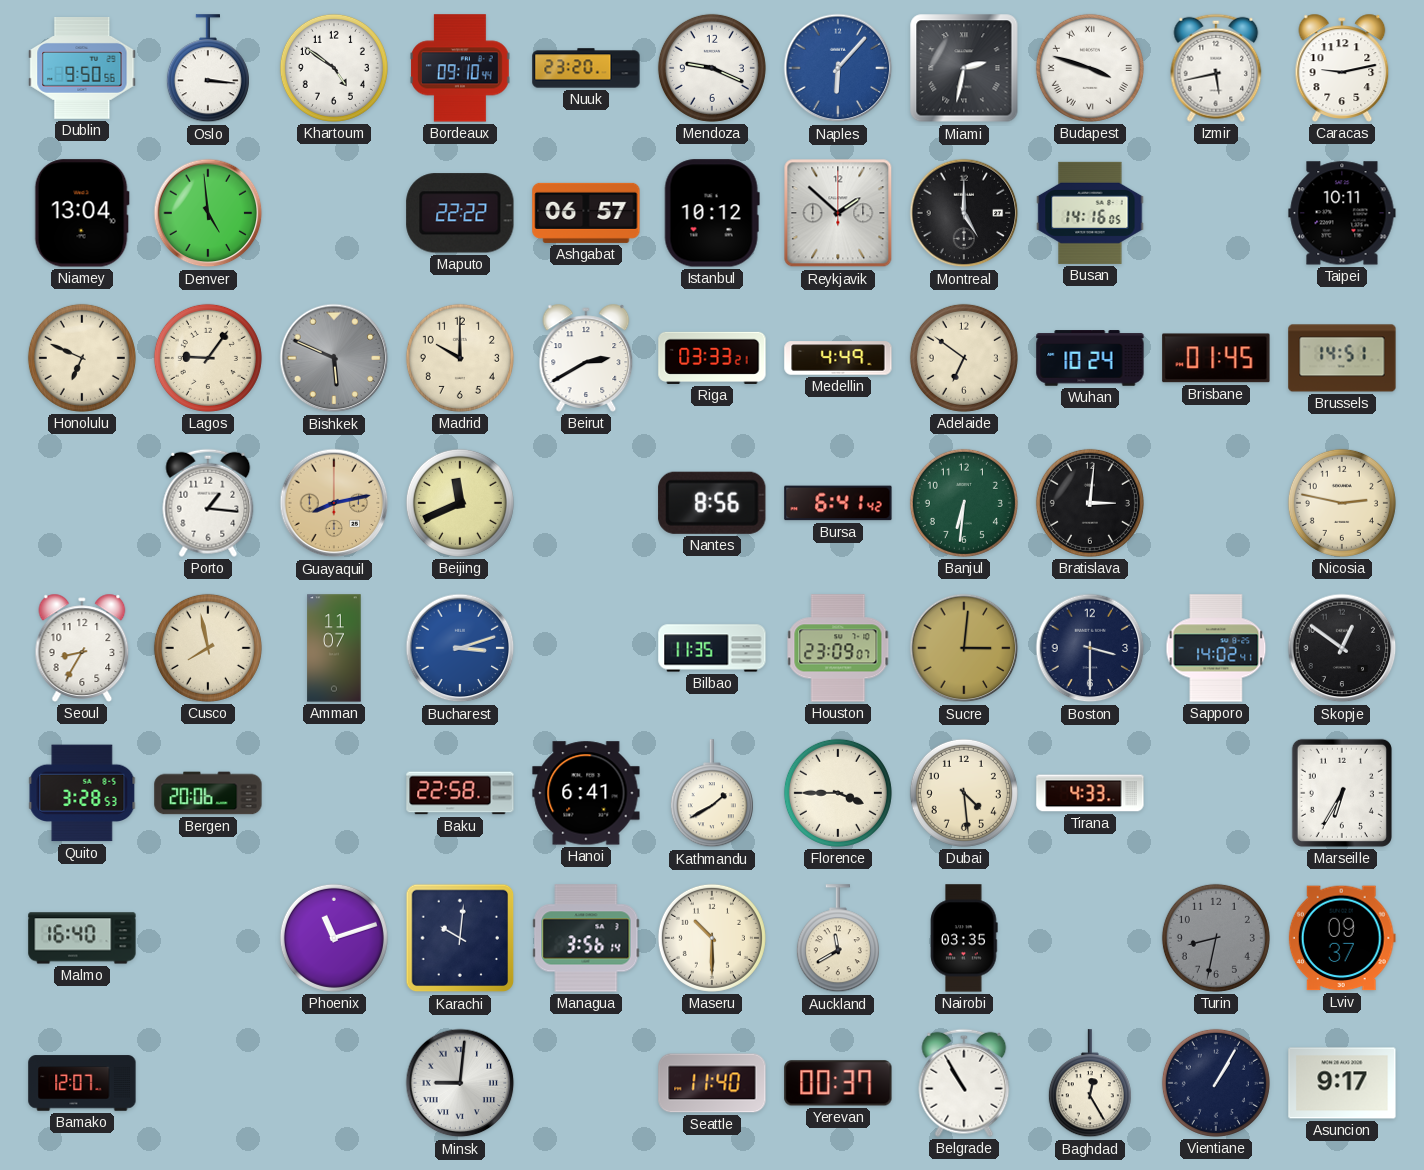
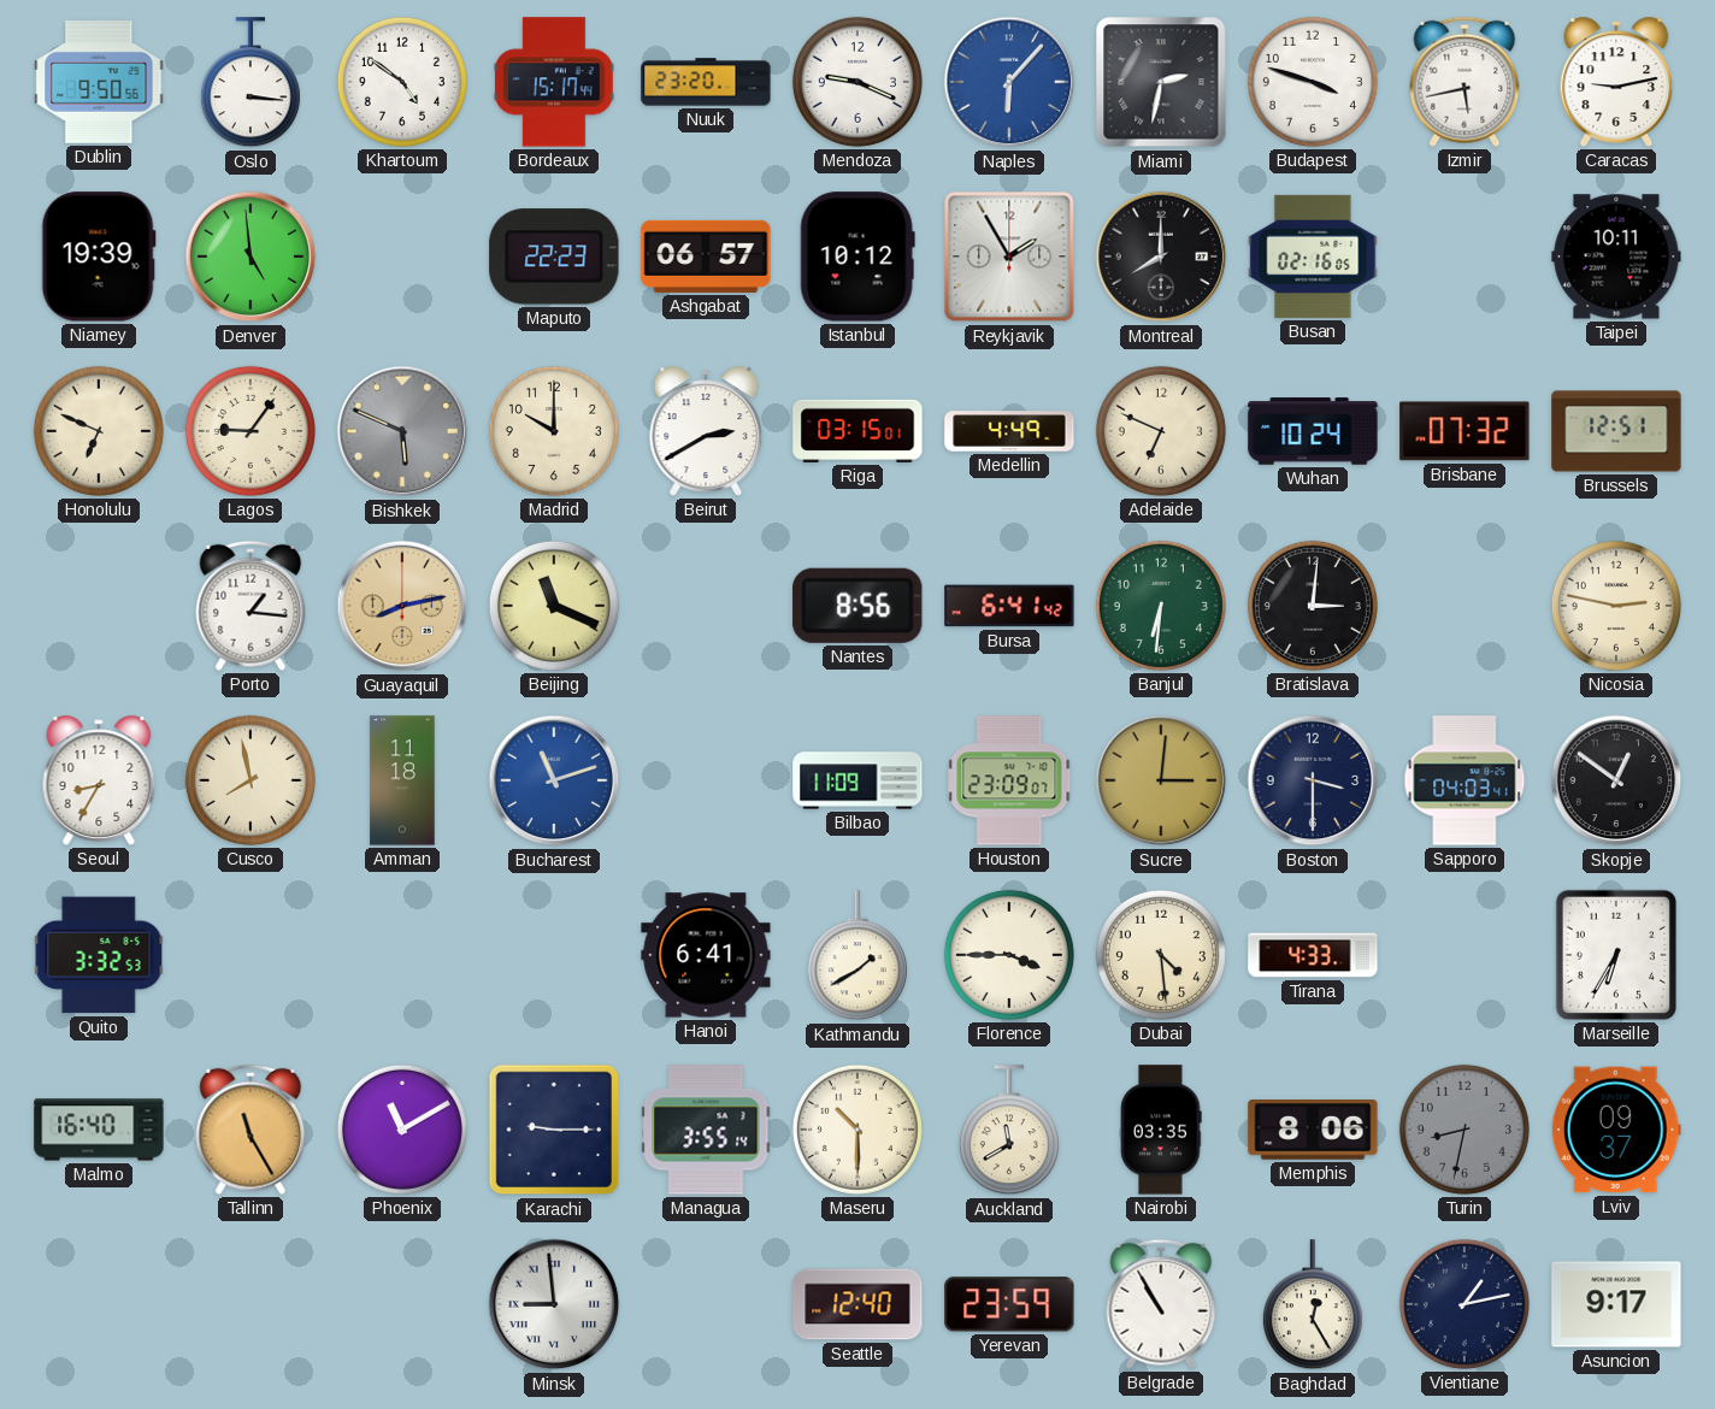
Bordeaux: 09:10 -> 15:17 (554, 82)
Budapest numerals: Roman -> Arabic (1313, 82)
Niamey: 13:04 -> 19:39 (99, 257)
Maputo: 22:22 -> 22:23 (554, 257)
Reykjavik: 1:52 -> 1:55 (1009, 257)
Montreal: 5:00 -> 8:00 (1161, 257)
Busan: 14:16 -> 02:16 (1313, 257)
Riga: 03:33 -> 03:15 (857, 431)
Adelaide: 6:51 -> 6:49 (1161, 431)
Brisbane: 01:45 -> 07:32 (1464, 431)
Brussels: 14:51 -> 12:51 (1616, 431)
Beijing: 11:41 -> 11:19 (554, 606)
Amman: 11:07 -> 11:18 (402, 780)
Bucharest: 3:12 -> 11:12 (554, 780)
Bilbao: 11:35 -> 11:09 (857, 780)
Sapporo: 14:02 -> 04:03 (1464, 780)
Quito: 3:28 -> 3:32 (99, 955)
Bergen: 20:06 -> none (208, 793)
Baku: 22:58 -> none (460, 793)
Tallinn: none -> 11:25 (251, 1130)
Phoenix: 11:12 -> 11:10 (402, 1130)
Karachi: 10:01 -> 9:15 (554, 1130)
Managua: 3:56 -> 3:55 (706, 1130)
Memphis: none -> 8:06 (1313, 1131)
Bamako: 12:07 -> none (82, 1083)
Minsk: 9:01 -> 8:59 (554, 1304)
Seattle: 11:40 -> 12:40 (857, 1304)
Yerevan: 00:37 -> 23:59 (1009, 1304)
Vientiane: 1:05 -> 1:13 (1464, 1304)
